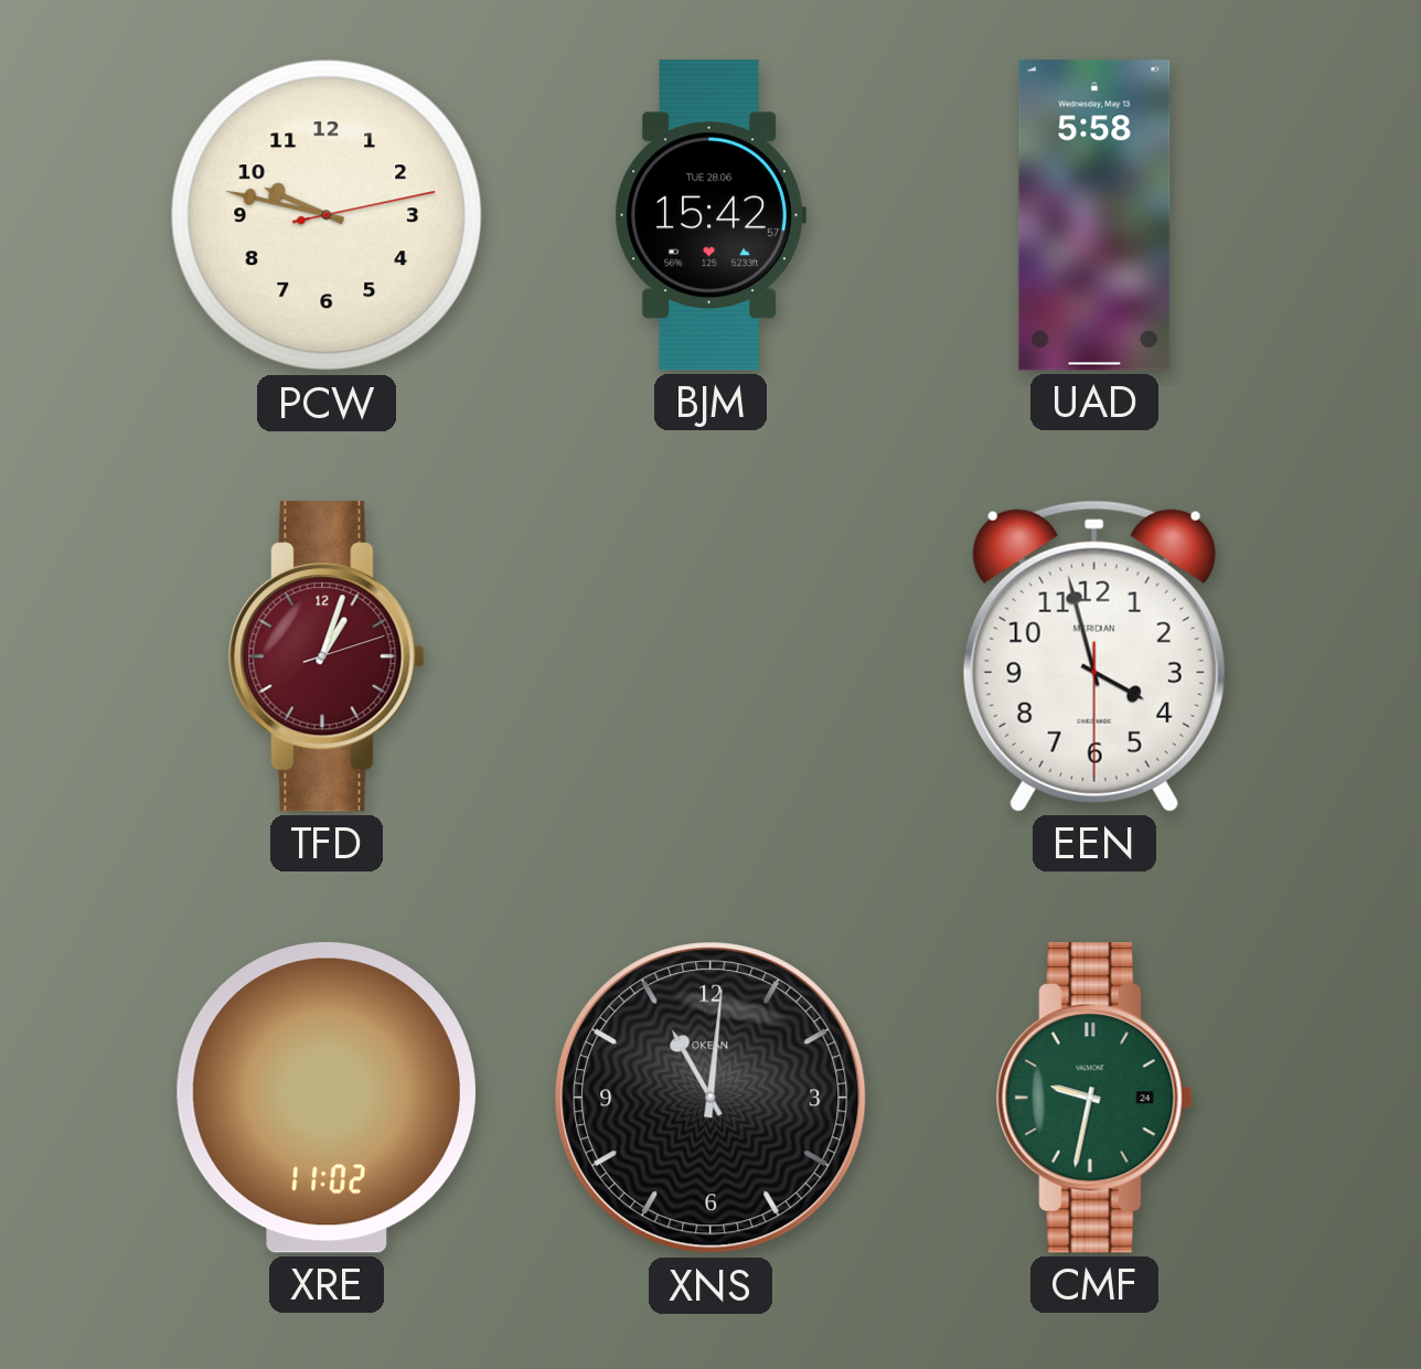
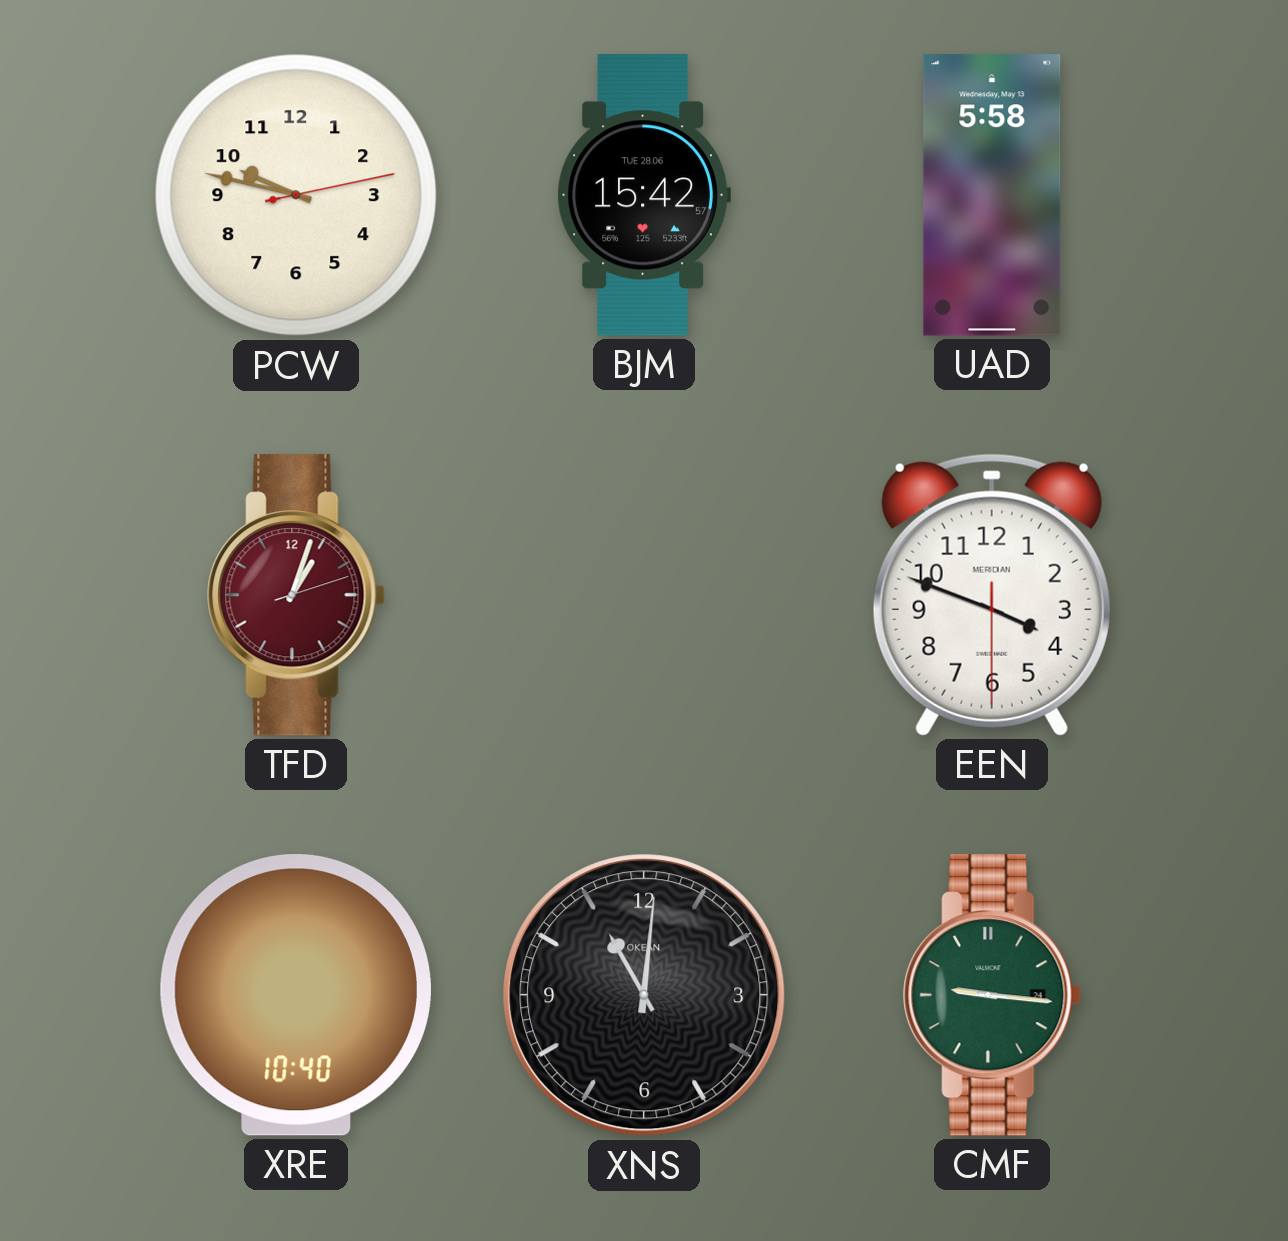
EEN: 3:57 -> 3:48 (992, 595)
XRE: 11:02 -> 10:40 (296, 996)
CMF: 9:32 -> 9:16 (992, 995)
